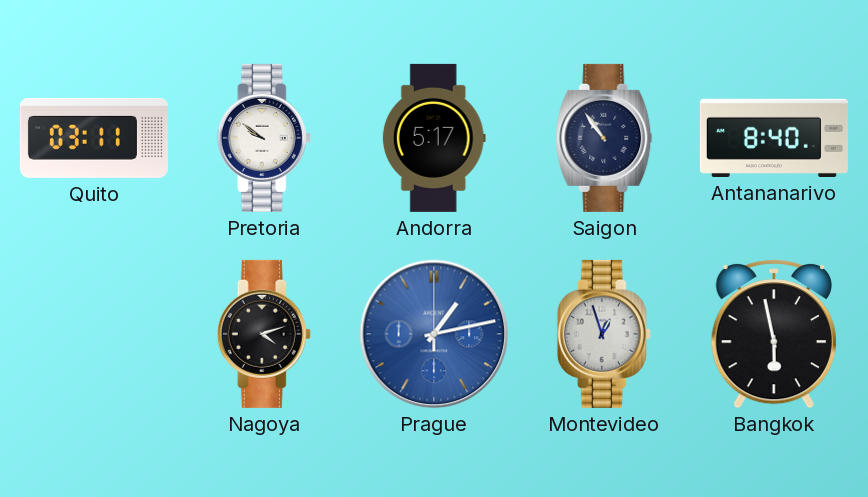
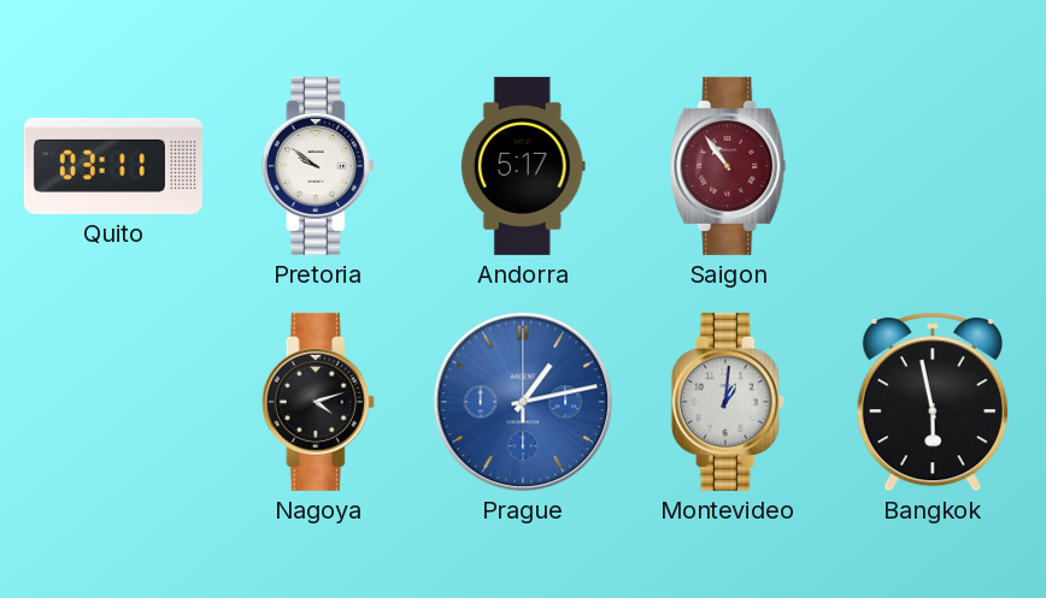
Saigon dial: navy -> burgundy (728, 166)
Antananarivo: 8:40 -> none (774, 138)
Montevideo: 12:57 -> 1:01 (728, 402)
